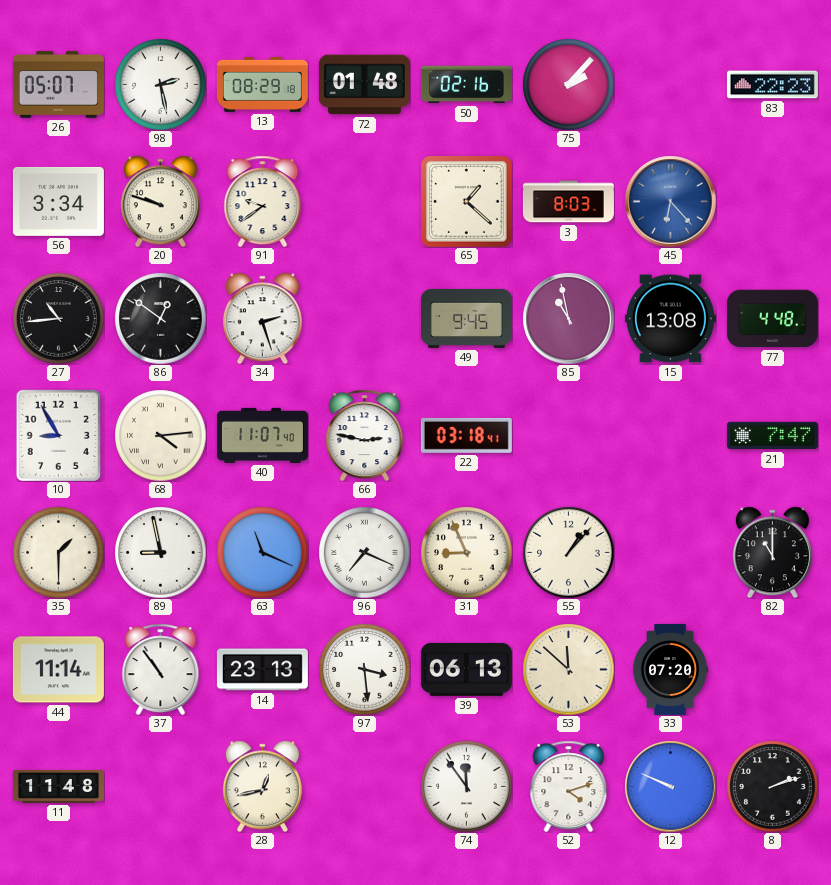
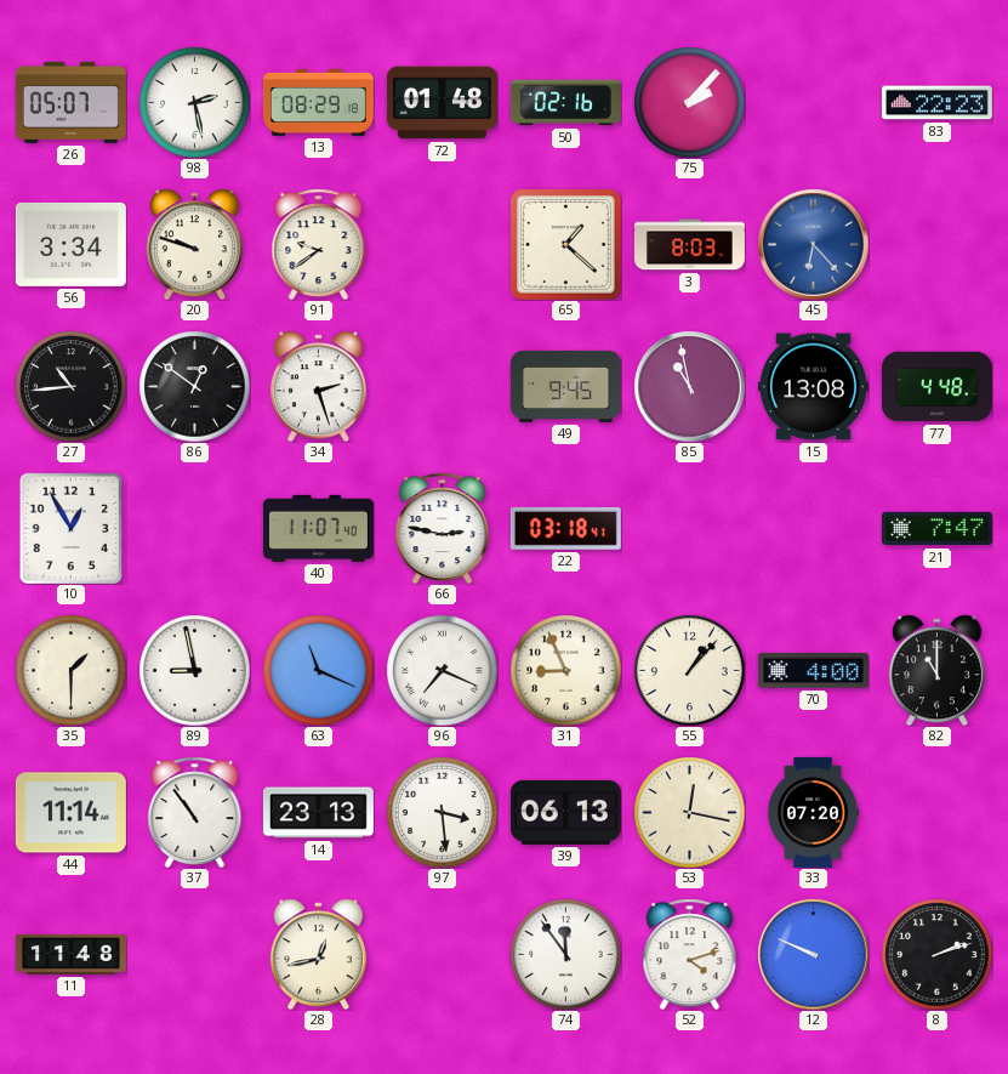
10: 8:55 -> 12:55 (70, 528)
68: 4:14 -> none (160, 435)
70: none -> 4:00 (813, 670)
53: 11:52 -> 12:17 (689, 812)
